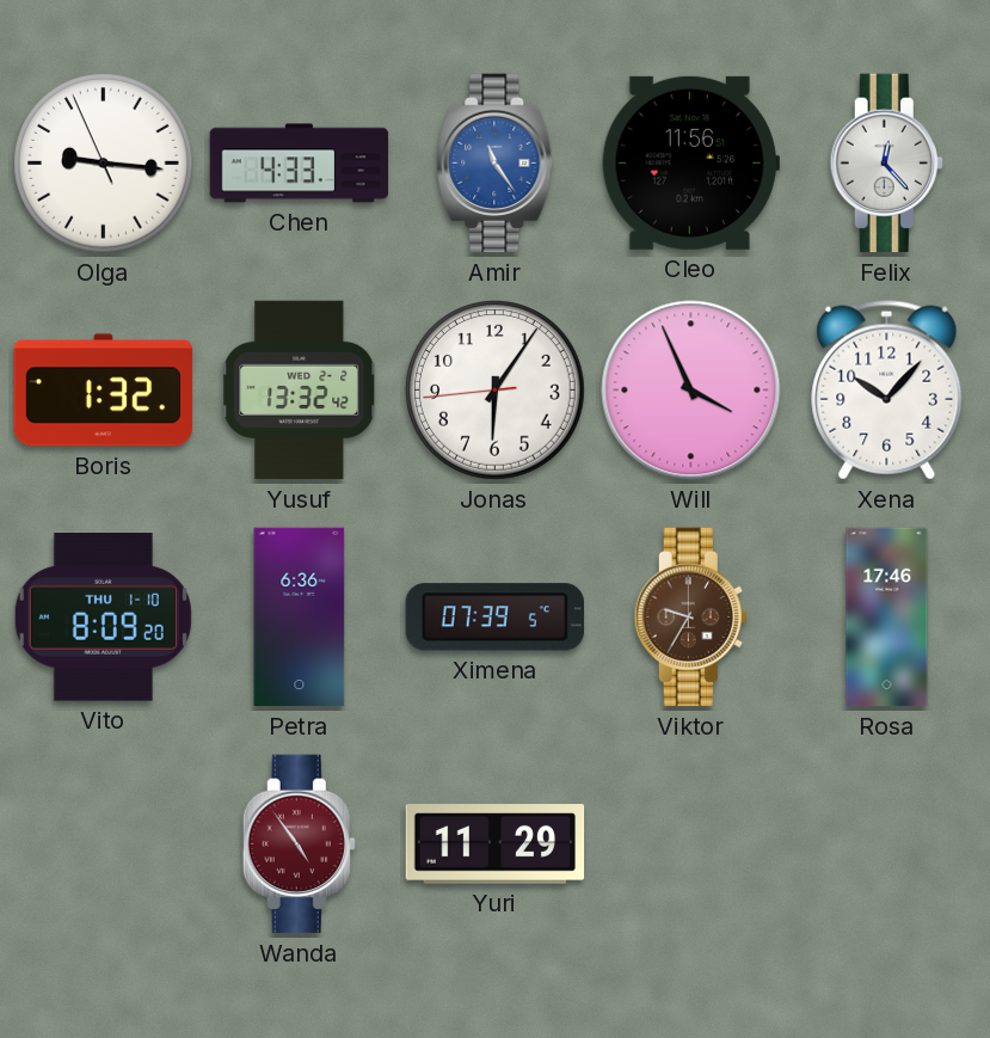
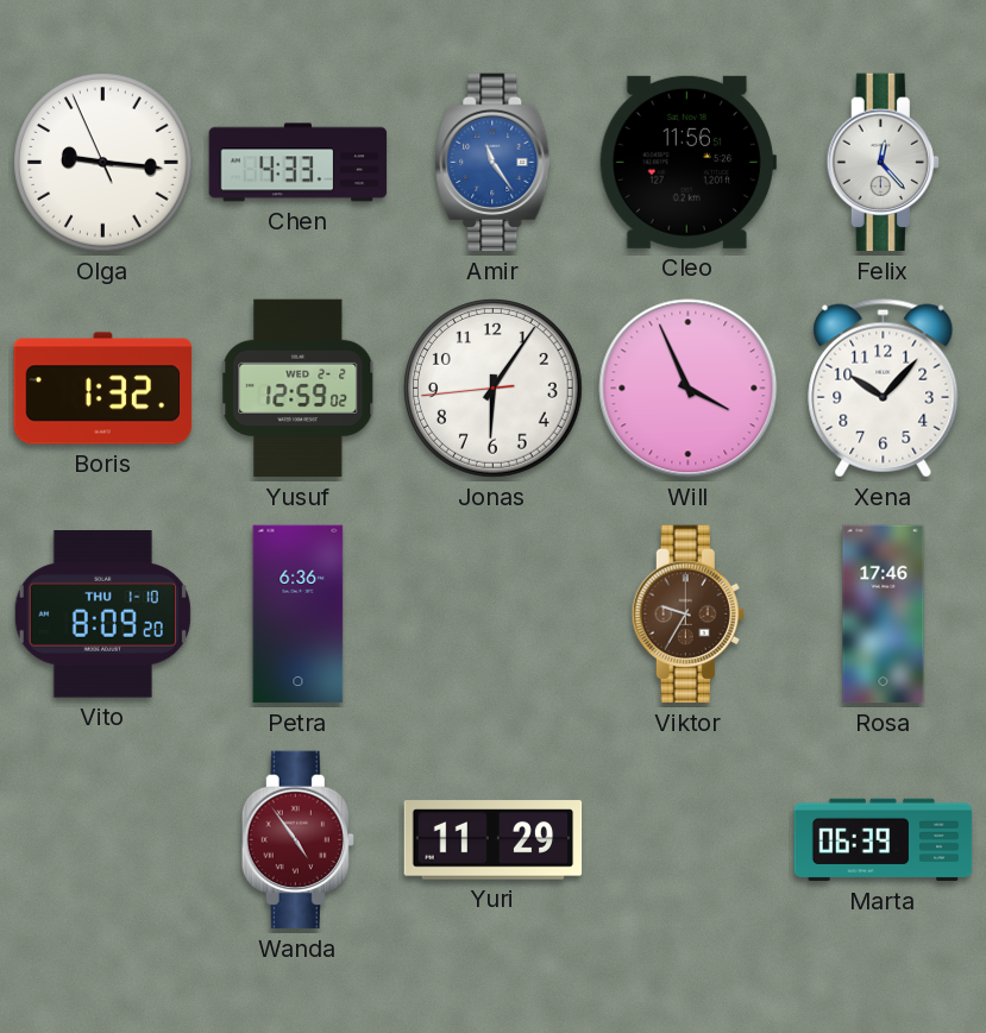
Yusuf: 13:32 -> 12:59 (299, 389)
Ximena: 07:39 -> none (494, 618)
Marta: none -> 06:39 (884, 840)
